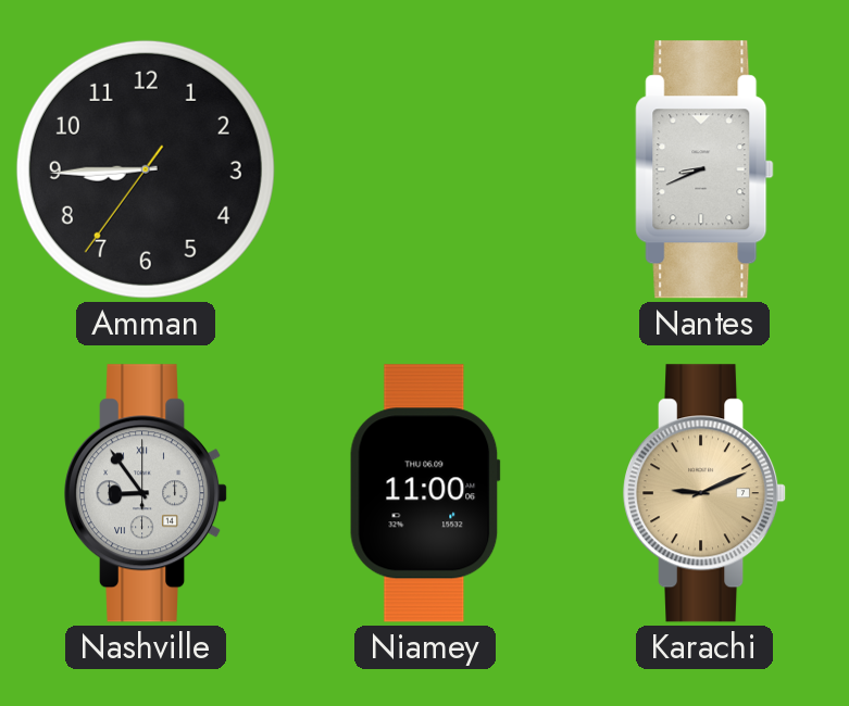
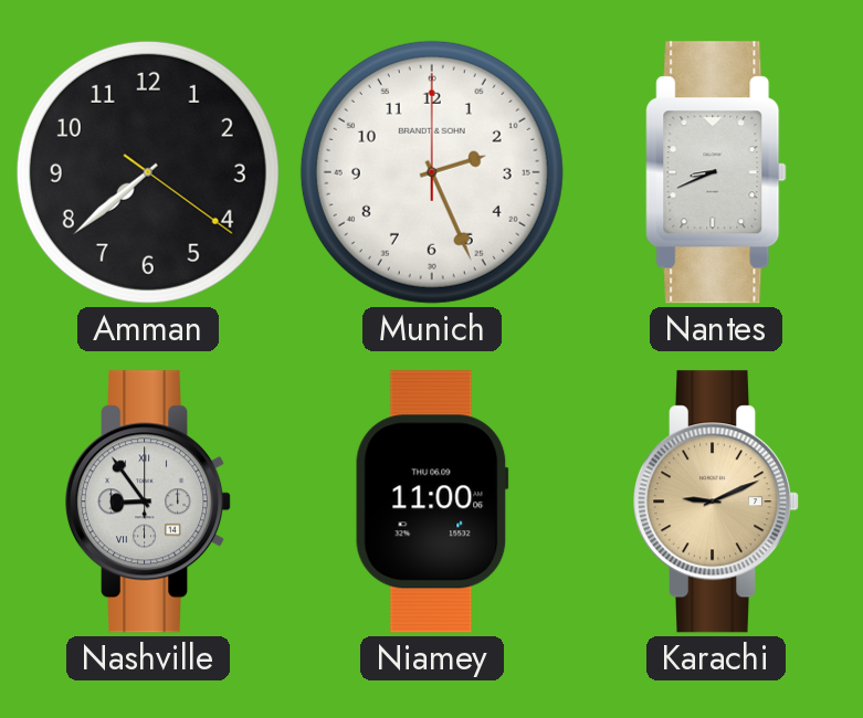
Amman: 8:44 -> 7:38 (148, 172)
Munich: none -> 2:26 (432, 172)
